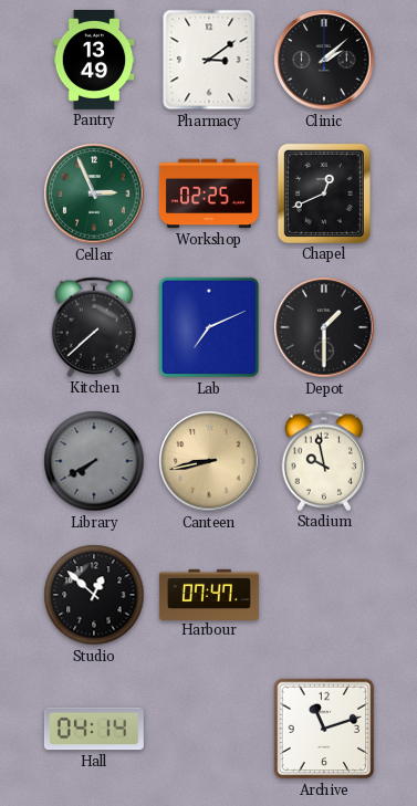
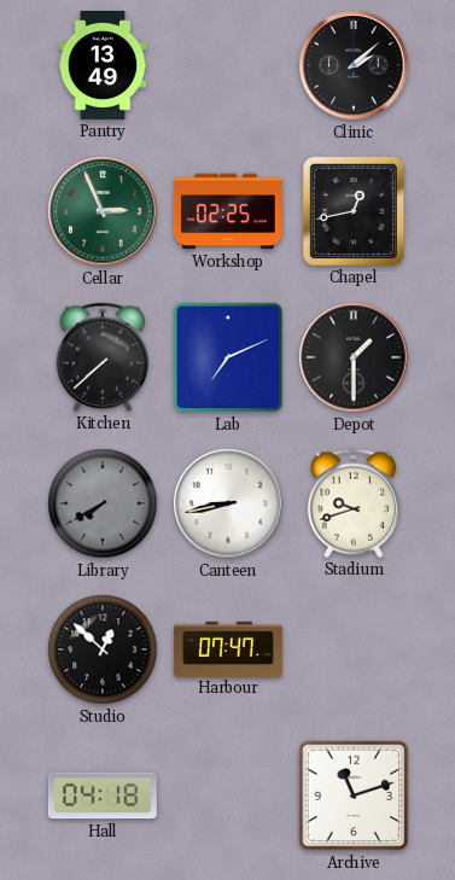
Pharmacy: 3:09 -> none (209, 60)
Chapel: 12:41 -> 12:43 (354, 211)
Canteen dial: champagne -> white (228, 503)
Stadium: 9:58 -> 9:42 (354, 503)
Hall: 04:14 -> 04:18 (103, 796)
